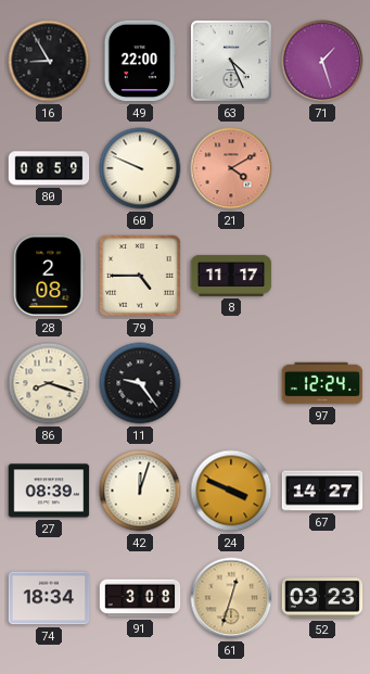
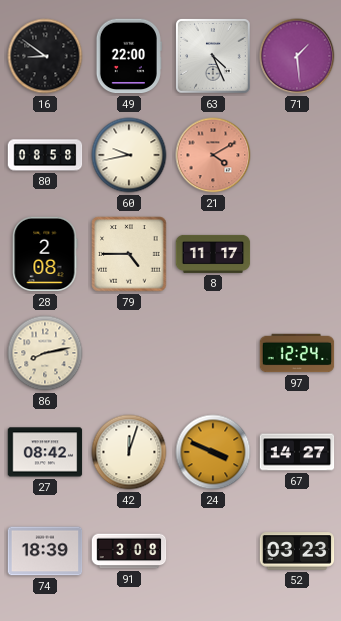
16: 8:55 -> 8:51 (45, 56)
71: 1:27 -> 1:29 (297, 56)
80: 08:59 -> 08:58 (45, 155)
60: 9:49 -> 9:43 (129, 155)
86: 8:18 -> 8:13 (45, 353)
11: 9:24 -> none (140, 383)
27: 08:39 -> 08:42 (45, 452)
74: 18:34 -> 18:39 (45, 551)
61: 12:33 -> none (231, 598)
